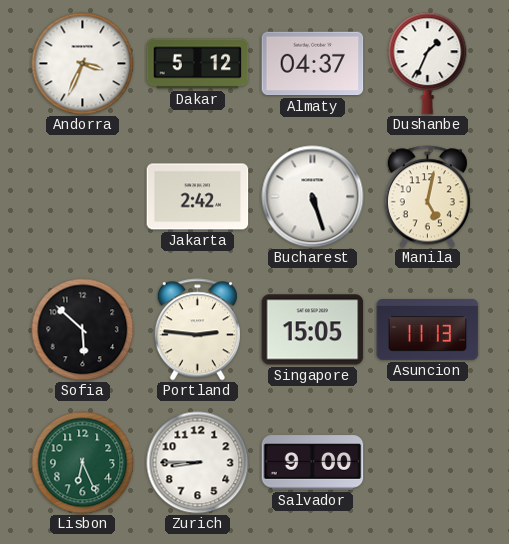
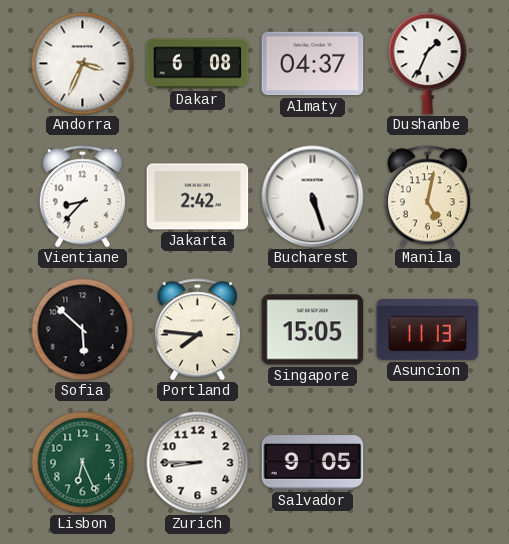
Dakar: 5:12 -> 6:08 (198, 64)
Vientiane: none -> 8:37 (82, 197)
Portland: 2:46 -> 7:46 (197, 330)
Salvador: 9:00 -> 9:05 (313, 463)
